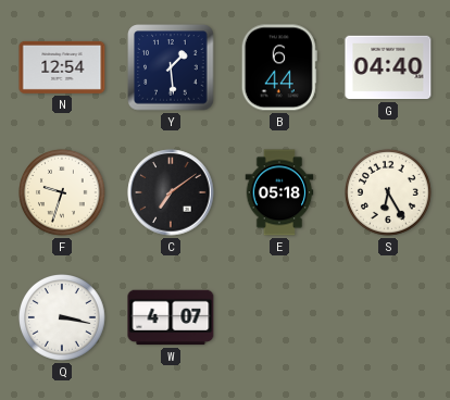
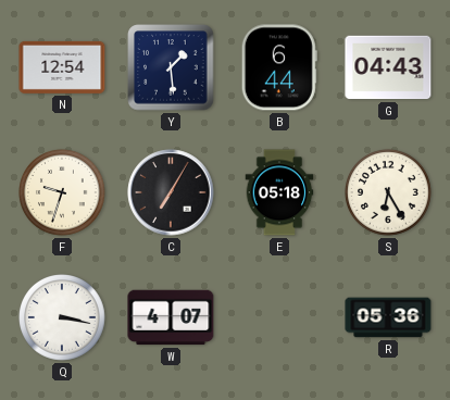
G: 04:40 -> 04:43 (388, 67)
C: 7:09 -> 7:05 (171, 192)
R: none -> 05:36 (388, 317)
